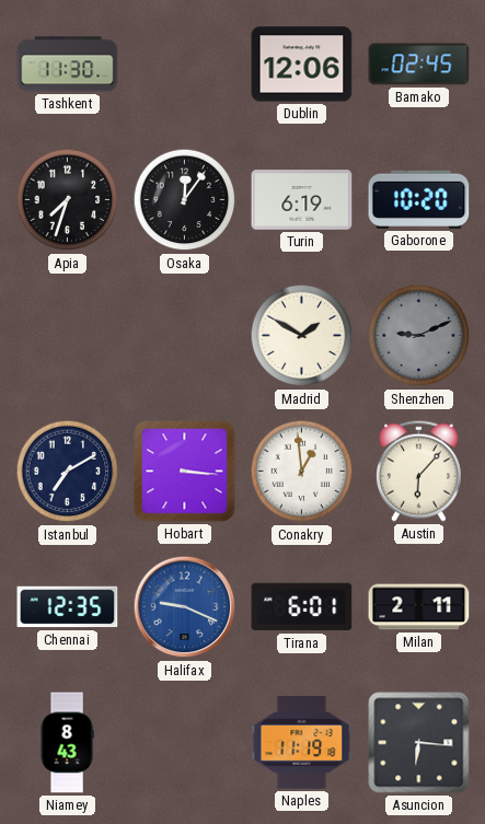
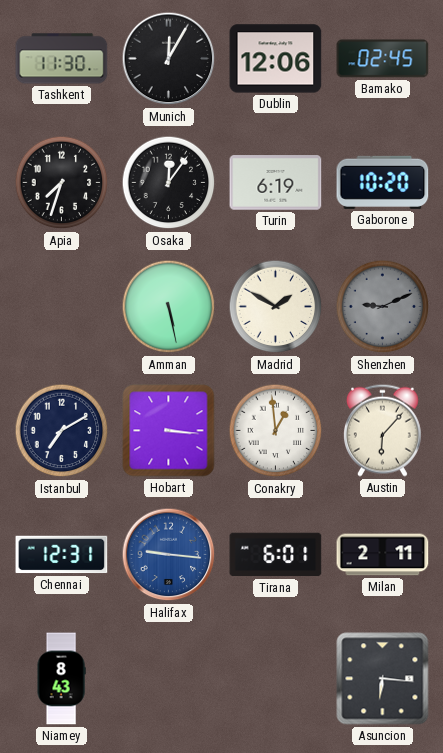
Munich: none -> 12:05 (169, 59)
Amman: none -> 5:28 (169, 307)
Chennai: 12:35 -> 12:31 (62, 555)
Halifax: 9:19 -> 9:16 (169, 555)
Naples: 11:19 -> none (302, 743)
